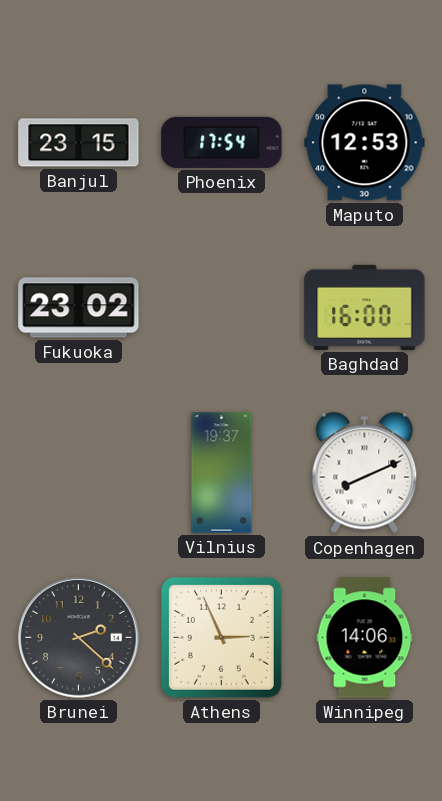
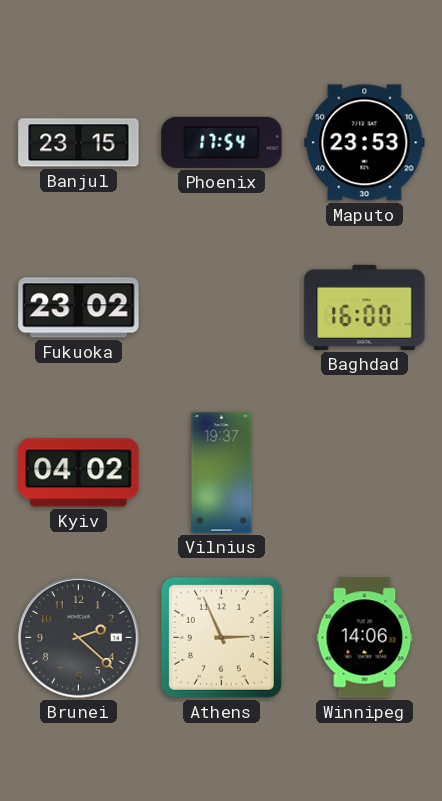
Maputo: 12:53 -> 23:53 (365, 143)
Kyiv: none -> 04:02 (79, 473)
Copenhagen: 8:11 -> none (365, 473)
